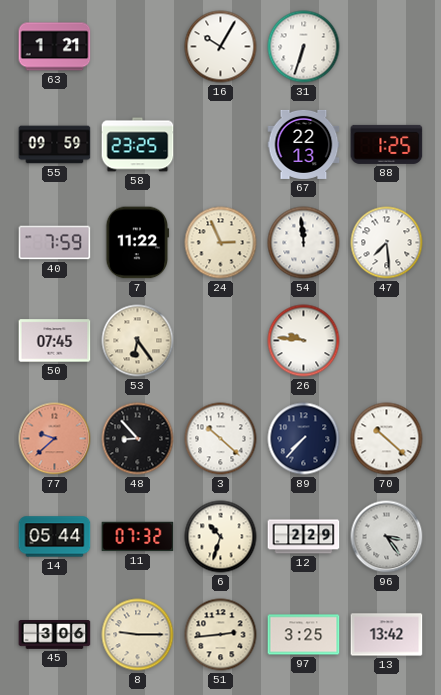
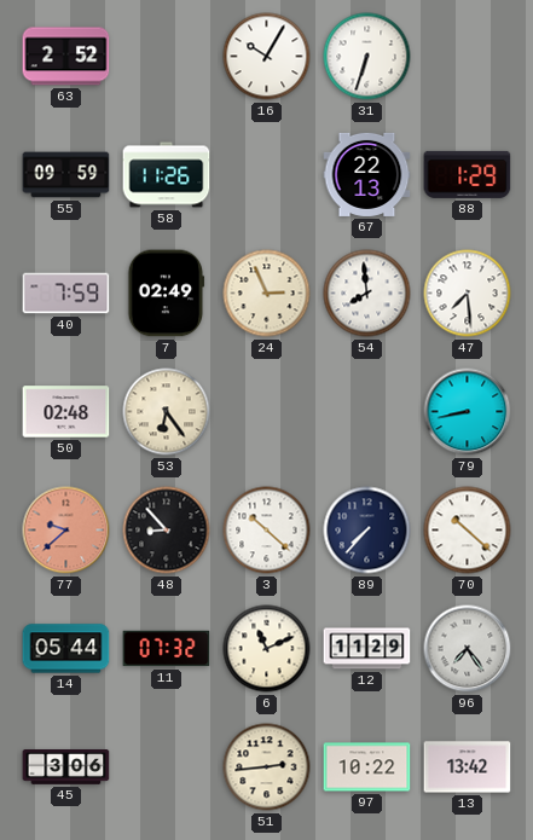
63: 1:21 -> 2:52 (66, 57)
58: 23:25 -> 11:26 (167, 175)
88: 1:25 -> 1:29 (468, 174)
7: 11:22 -> 02:49 (167, 294)
54: 11:59 -> 7:59 (367, 294)
50: 07:45 -> 02:48 (66, 412)
26: 9:46 -> none (304, 341)
79: none -> 8:43 (468, 412)
6: 10:33 -> 11:11 (267, 649)
12: 2:29 -> 11:29 (367, 649)
96: 3:24 -> 7:24 (468, 649)
8: 9:15 -> none (138, 635)
97: 3:25 -> 10:22 (367, 767)
